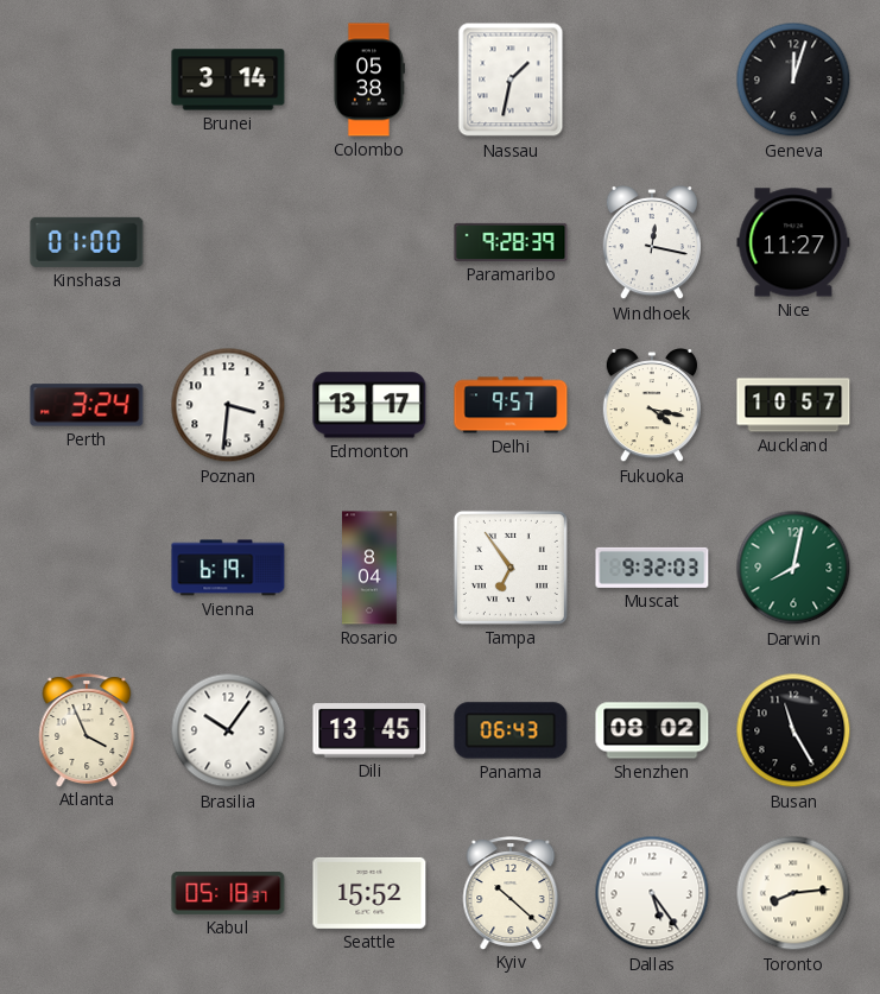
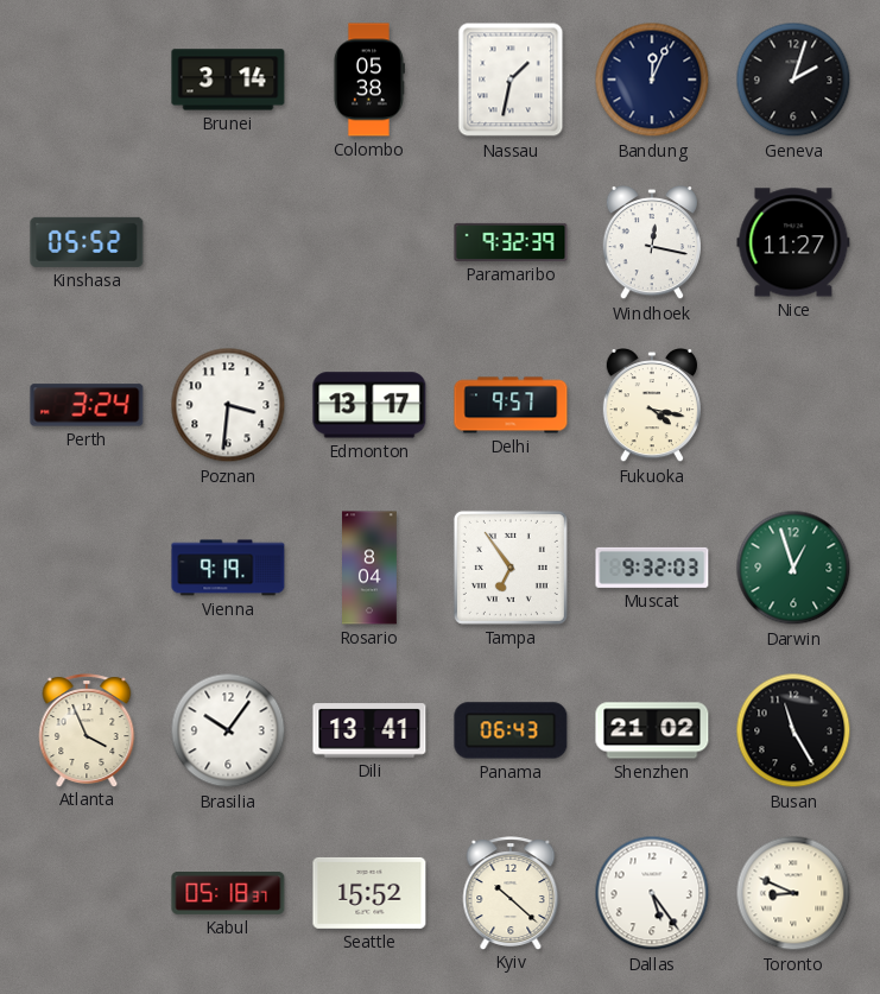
Bandung: none -> 12:04 (652, 80)
Geneva: 12:03 -> 2:03 (793, 80)
Kinshasa: 01:00 -> 05:52 (87, 242)
Paramaribo: 9:28 -> 9:32 (511, 242)
Auckland: 10:57 -> none (793, 405)
Vienna: 6:19 -> 9:19 (228, 568)
Darwin: 8:02 -> 12:57 (793, 568)
Dili: 13:45 -> 13:41 (369, 730)
Shenzhen: 08:02 -> 21:02 (652, 730)
Toronto: 8:14 -> 8:49 (793, 893)
